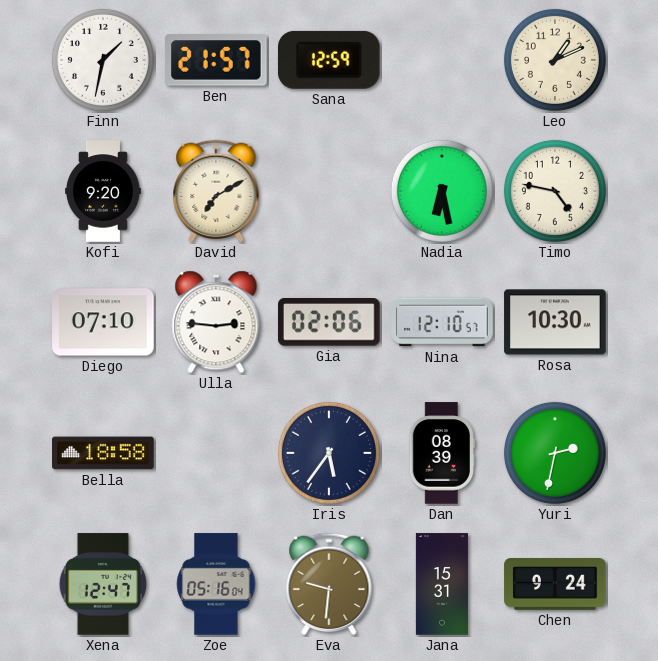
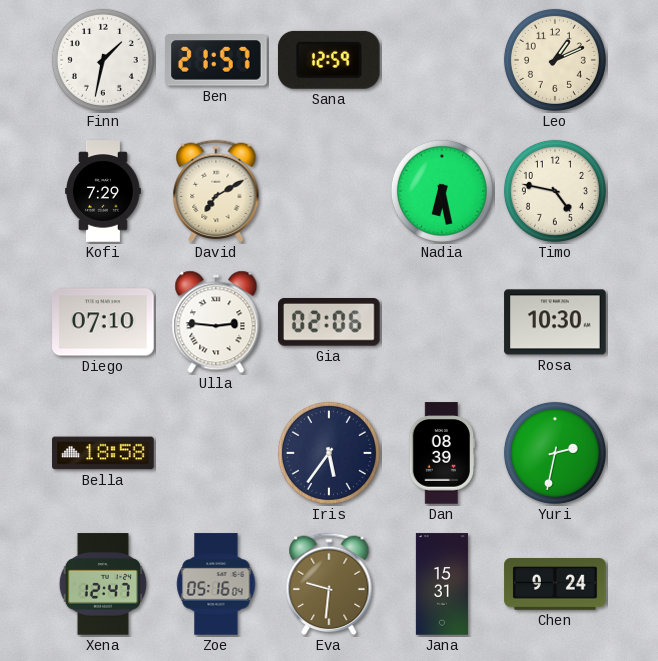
Kofi: 9:20 -> 7:29 (104, 191)
Nina: 12:10 -> none (442, 322)
